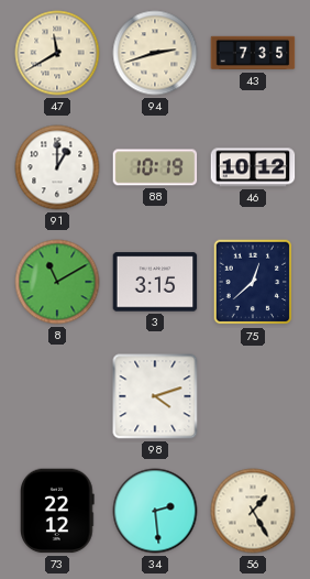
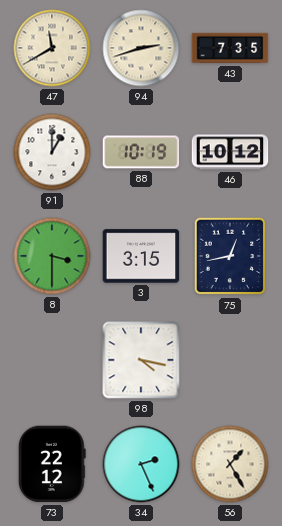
8: 11:10 -> 3:30 (52, 256)
75: 12:38 -> 12:43 (230, 256)
98: 4:12 -> 4:17 (141, 360)
34: 2:29 -> 2:26 (141, 464)
